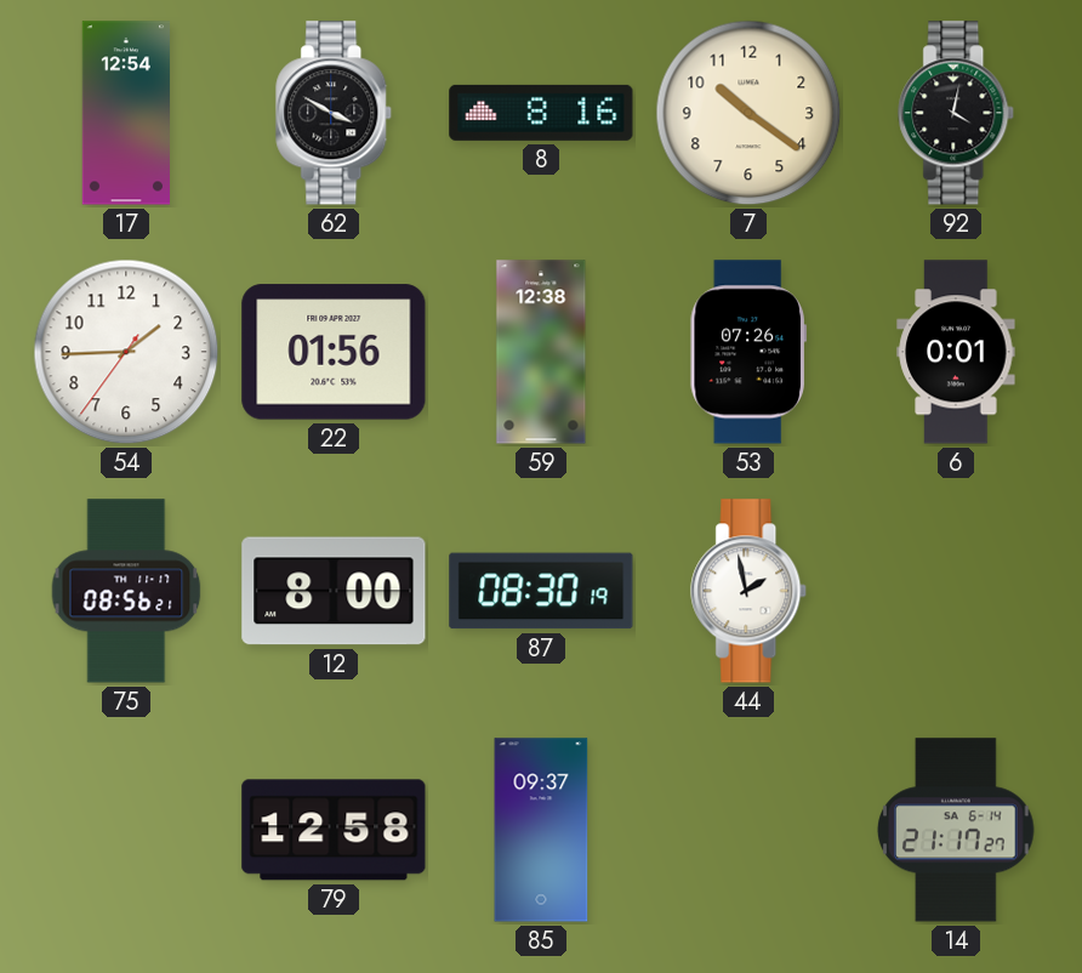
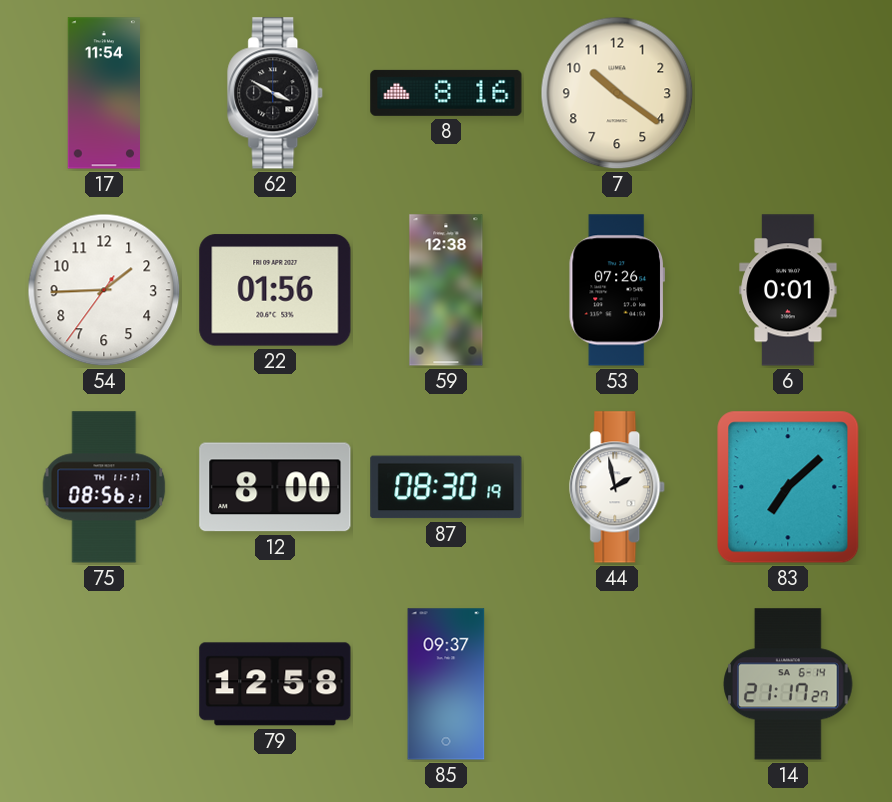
17: 12:54 -> 11:54 (103, 93)
92: 4:02 -> none (957, 113)
83: none -> 7:08 (788, 487)
